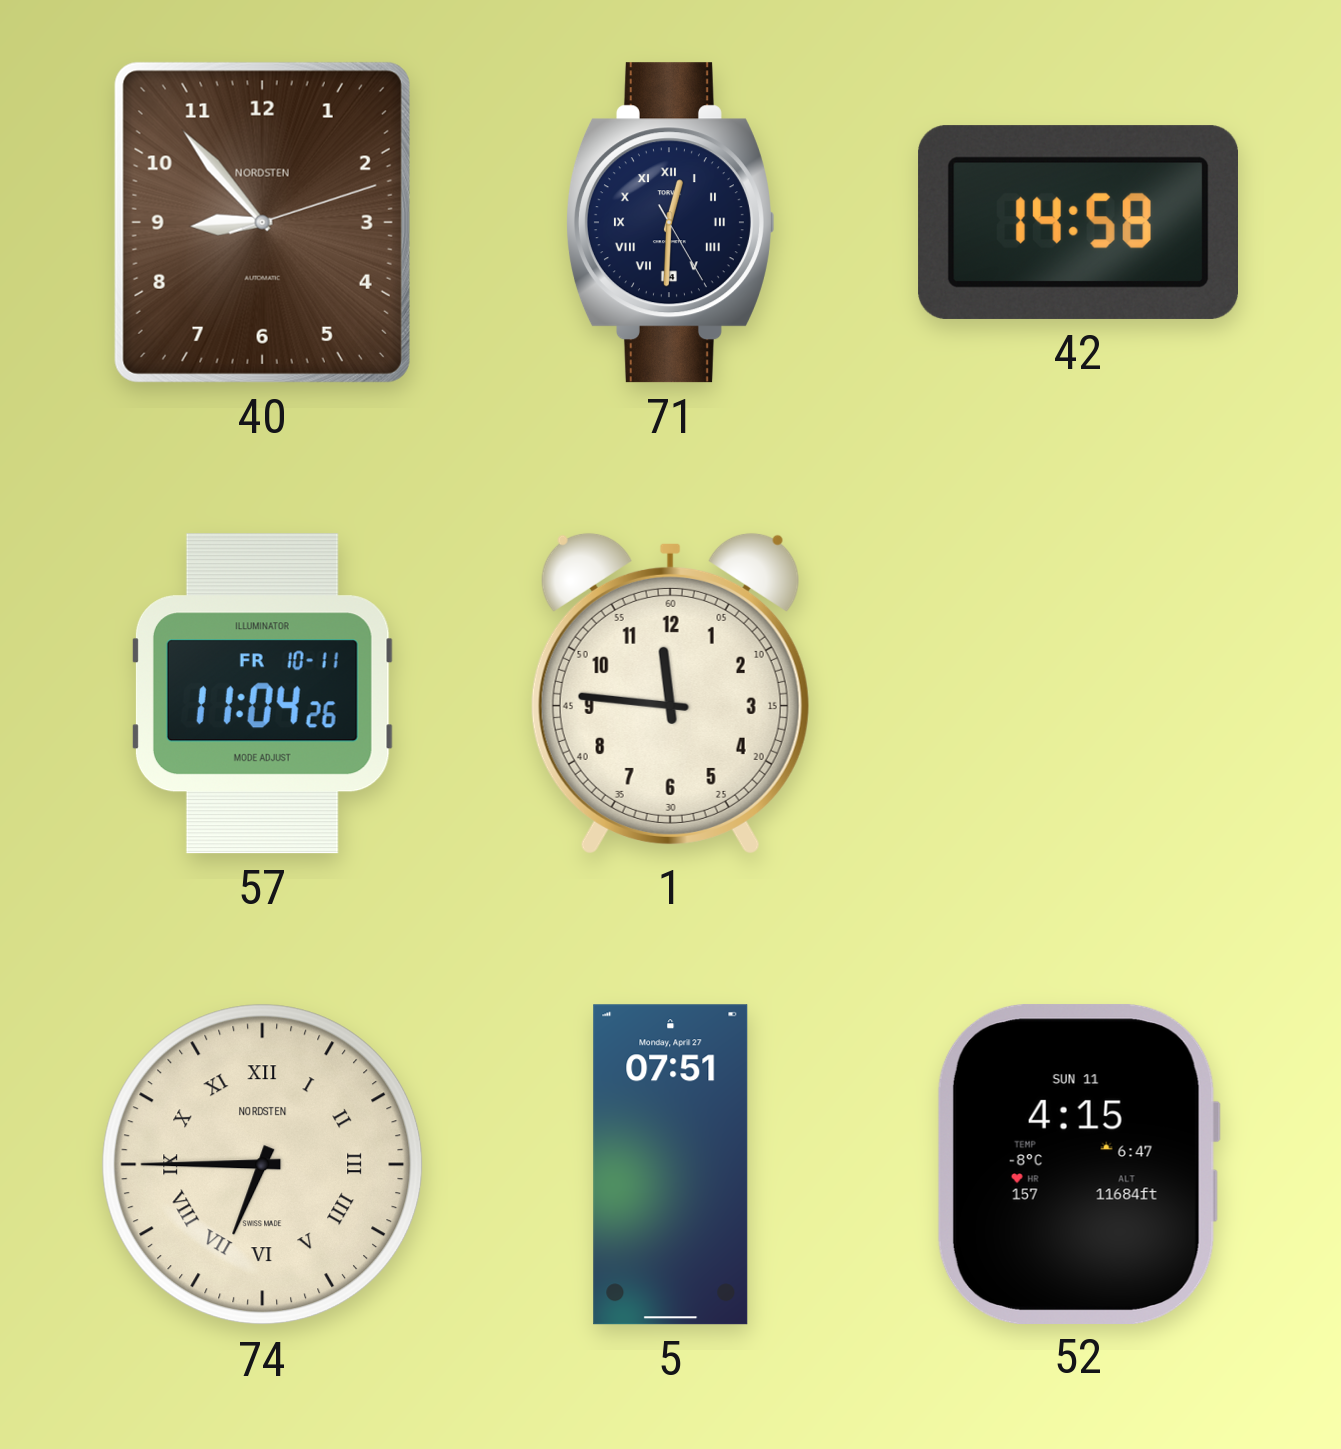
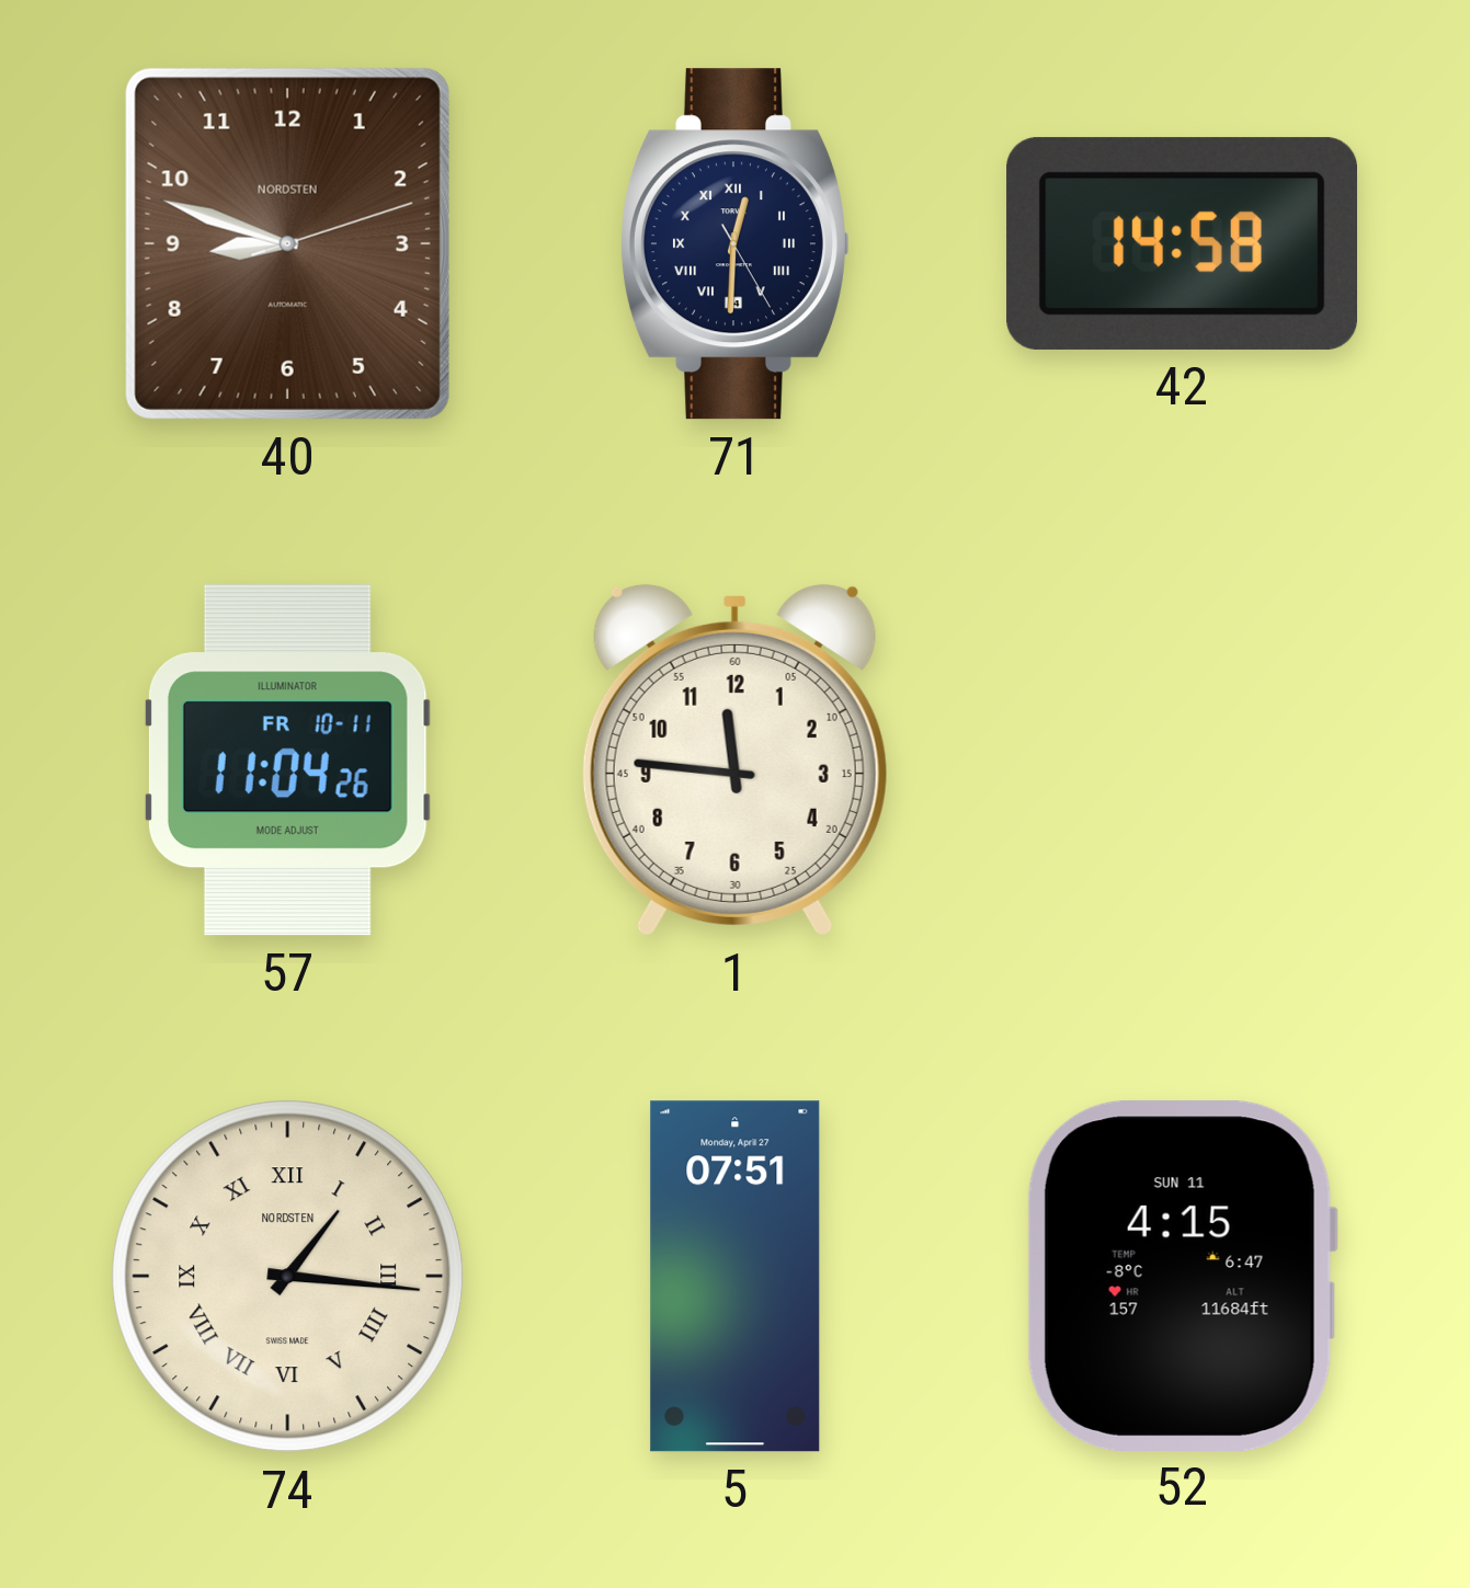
40: 8:53 -> 8:48 (287, 243)
74: 6:45 -> 1:16 (288, 1277)
